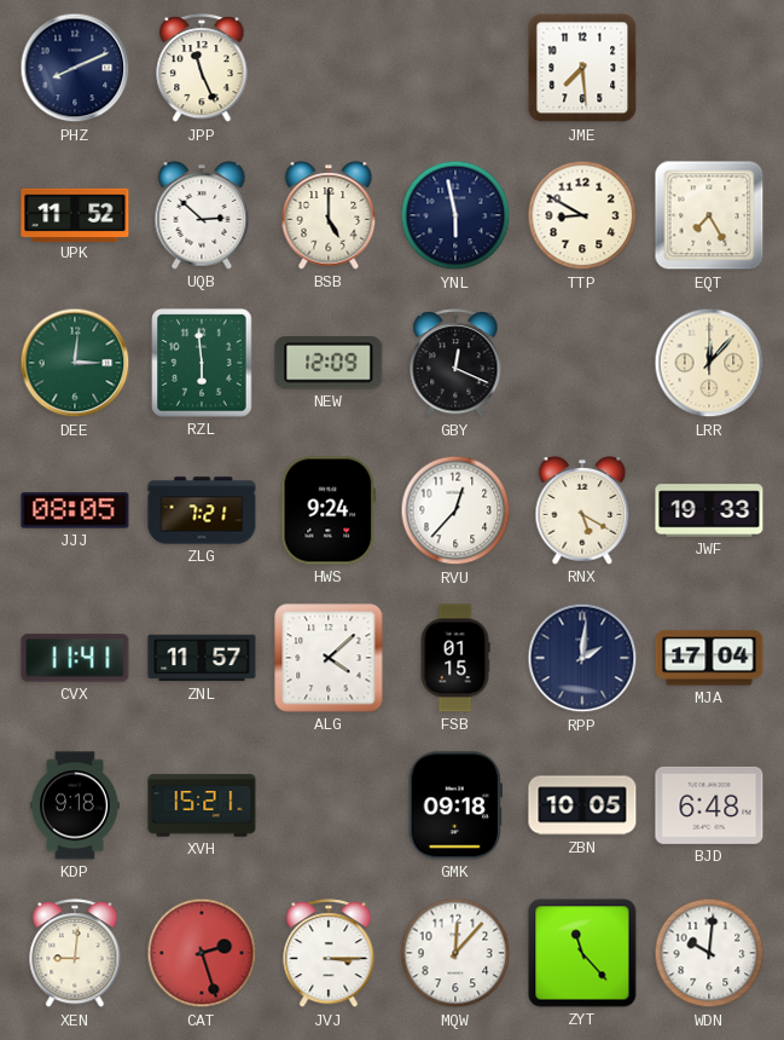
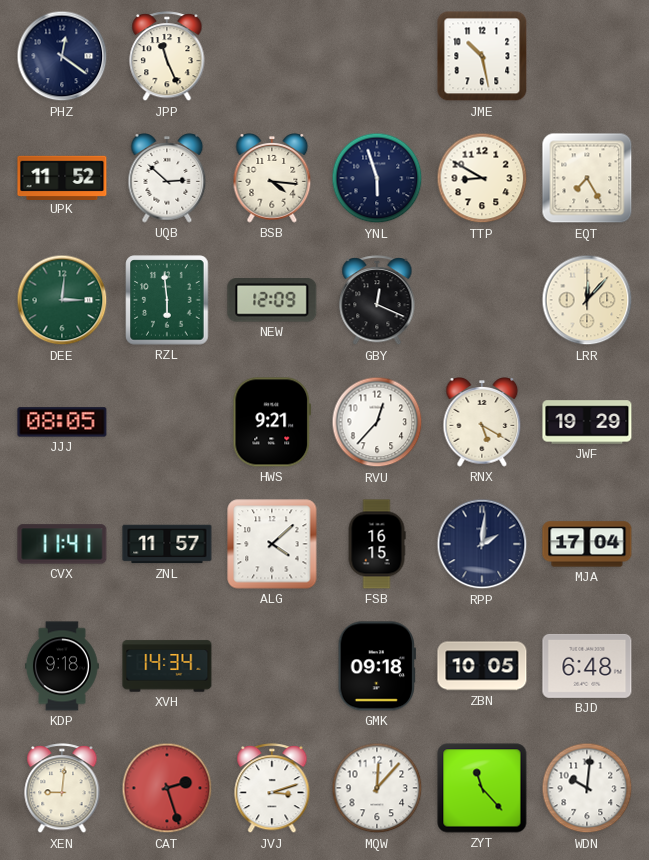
PHZ: 8:11 -> 12:21 (62, 56)
JME: 7:29 -> 10:28 (482, 56)
BSB: 5:00 -> 4:16 (272, 178)
YNL: 5:58 -> 5:57 (377, 178)
ZLG: 7:21 -> none (202, 510)
HWS: 9:24 -> 9:21 (272, 422)
JWF: 19:33 -> 19:29 (587, 422)
FSB: 01:15 -> 16:15 (377, 544)
XVH: 15:21 -> 14:34 (167, 666)
JVJ: 3:15 -> 3:12 (272, 789)
